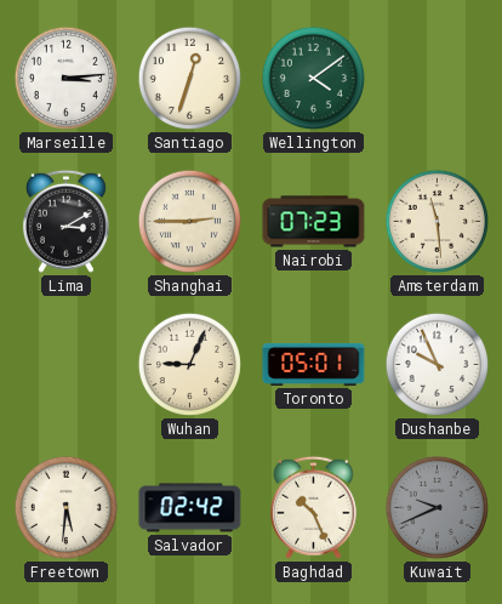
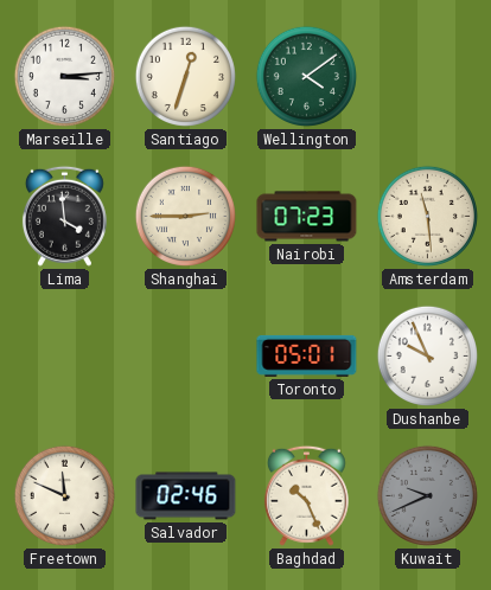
Lima: 3:10 -> 3:59 (64, 216)
Wuhan: 9:04 -> none (189, 364)
Freetown: 5:31 -> 11:49 (64, 495)
Salvador: 02:42 -> 02:46 (186, 496)
